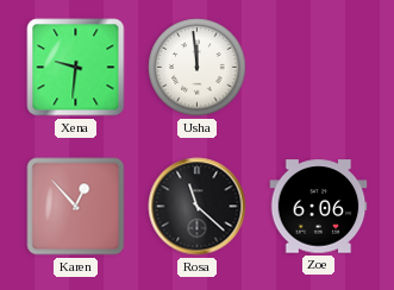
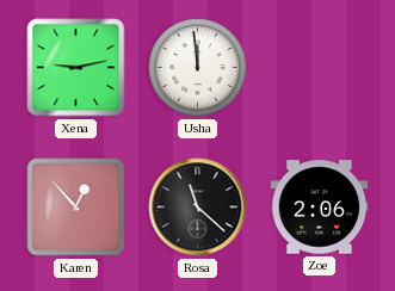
Xena: 9:31 -> 9:13 (76, 68)
Zoe: 6:06 -> 2:06 (320, 208)
